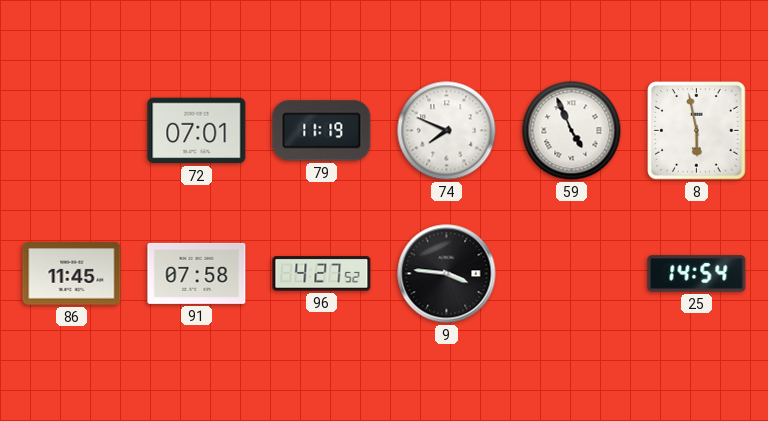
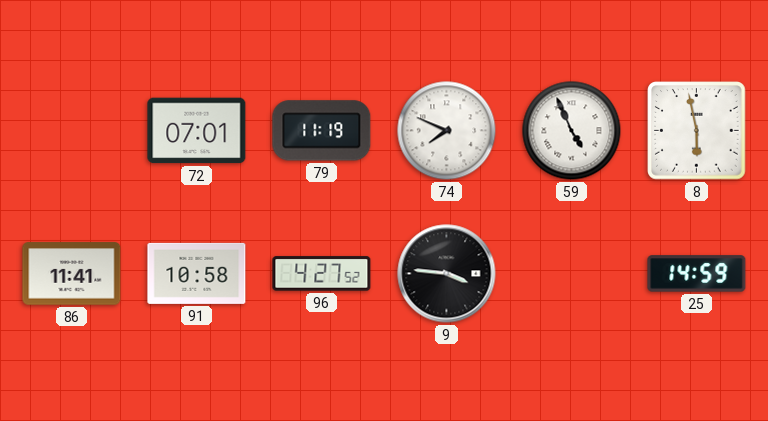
86: 11:45 -> 11:41 (72, 274)
91: 07:58 -> 10:58 (197, 273)
25: 14:54 -> 14:59 (697, 274)
